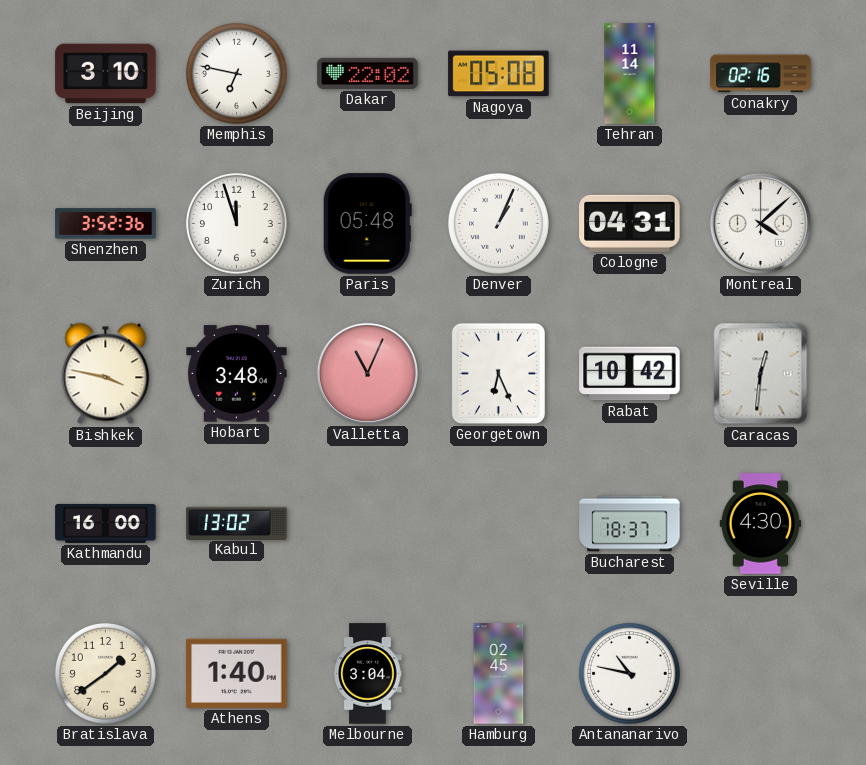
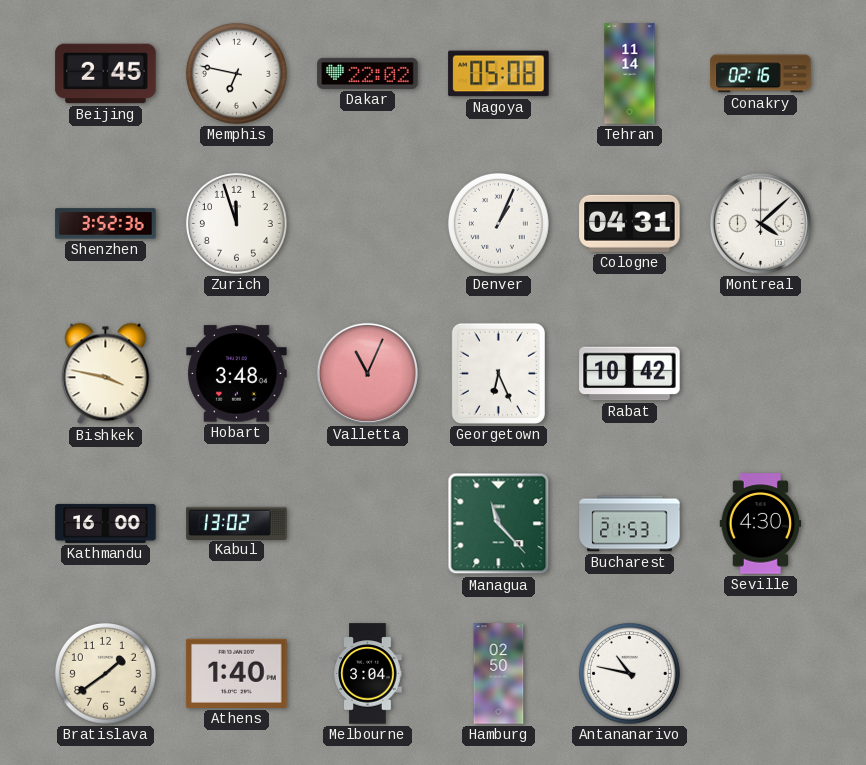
Beijing: 3:10 -> 2:45 (106, 74)
Paris: 05:48 -> none (367, 224)
Caracas: 12:31 -> none (761, 374)
Managua: none -> 11:23 (499, 524)
Bucharest: 18:37 -> 21:53 (630, 524)
Hamburg: 02:45 -> 02:50 (499, 674)
